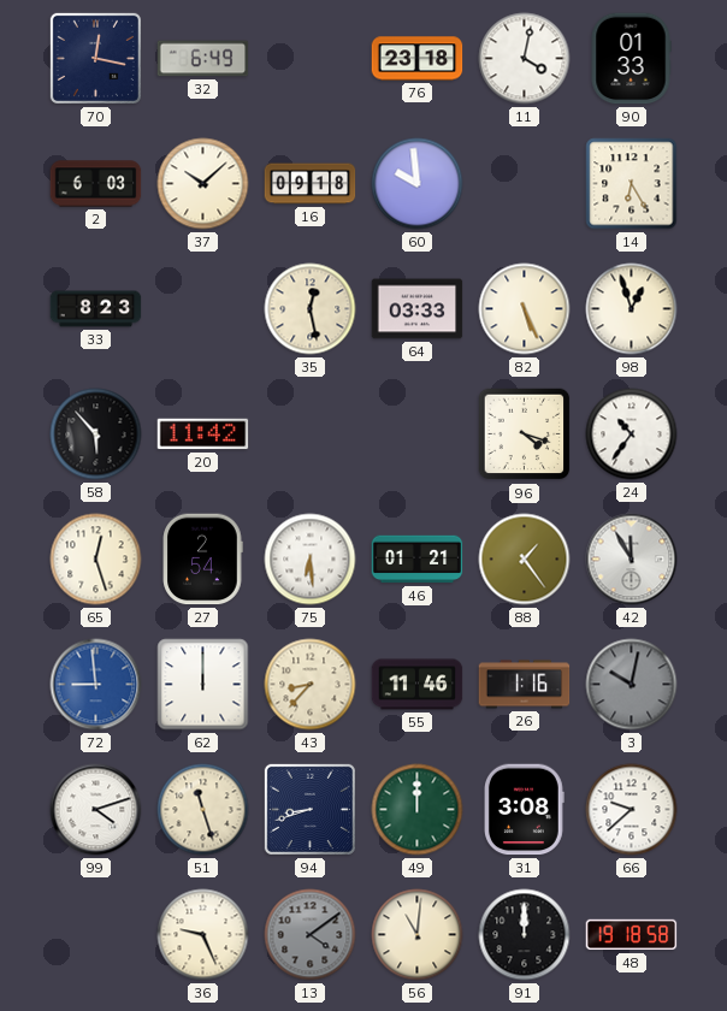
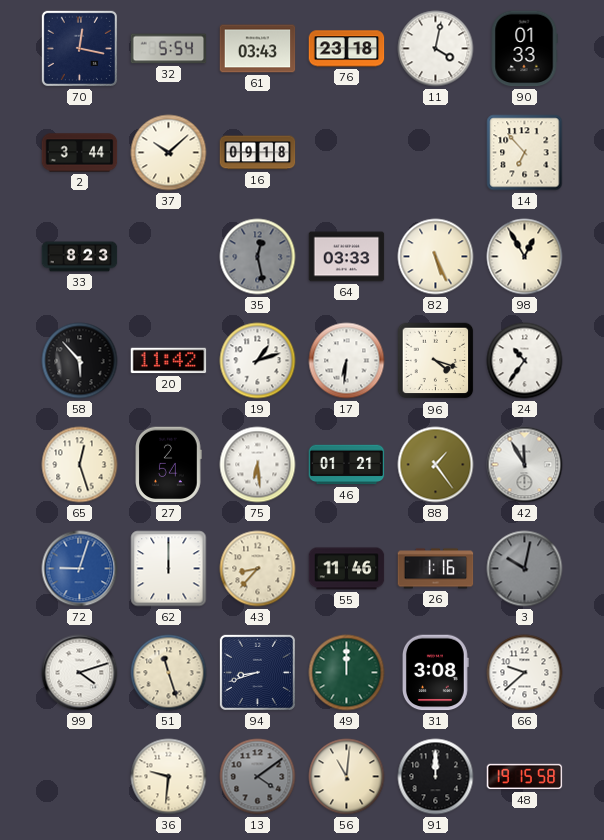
32: 6:49 -> 5:54 (169, 49)
61: none -> 03:43 (258, 49)
2: 6:03 -> 3:44 (80, 153)
60: 9:59 -> none (418, 184)
14: 6:25 -> 6:53 (525, 153)
35 dial: cream -> grey (258, 257)
98: 12:57 -> 12:55 (525, 257)
19: none -> 1:12 (258, 361)
17: none -> 6:31 (347, 361)
72: 8:59 -> 9:03 (80, 569)
36: 9:26 -> 9:31 (169, 777)
48: 19:18 -> 19:15 (525, 777)
